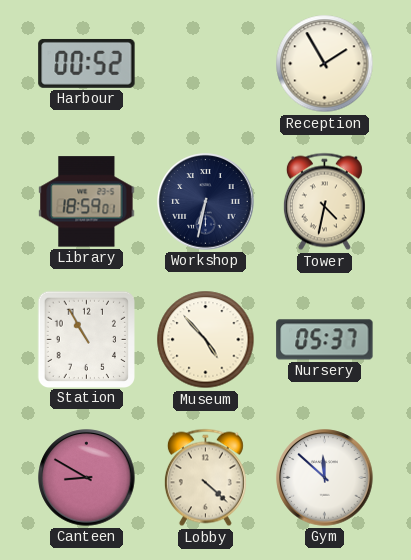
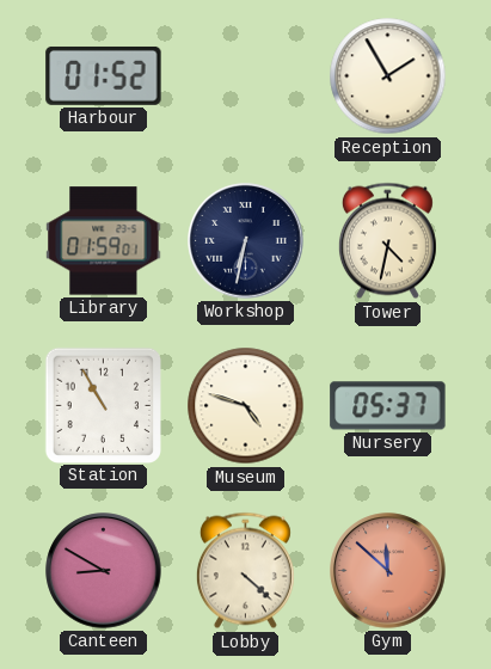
Harbour: 00:52 -> 01:52 (104, 75)
Library: 18:59 -> 01:59 (104, 241)
Museum: 4:53 -> 4:48 (246, 406)
Gym dial: white -> salmon (388, 571)
